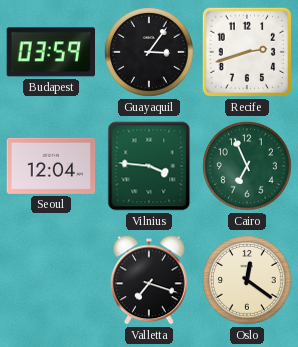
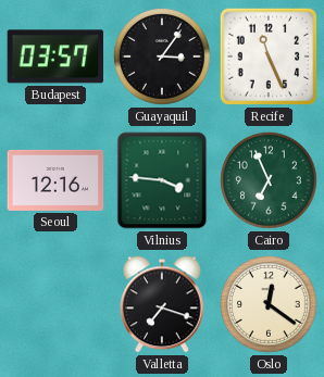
Budapest: 03:59 -> 03:57 (54, 56)
Recife: 2:42 -> 11:26 (269, 56)
Seoul: 12:04 -> 12:16 (55, 180)
